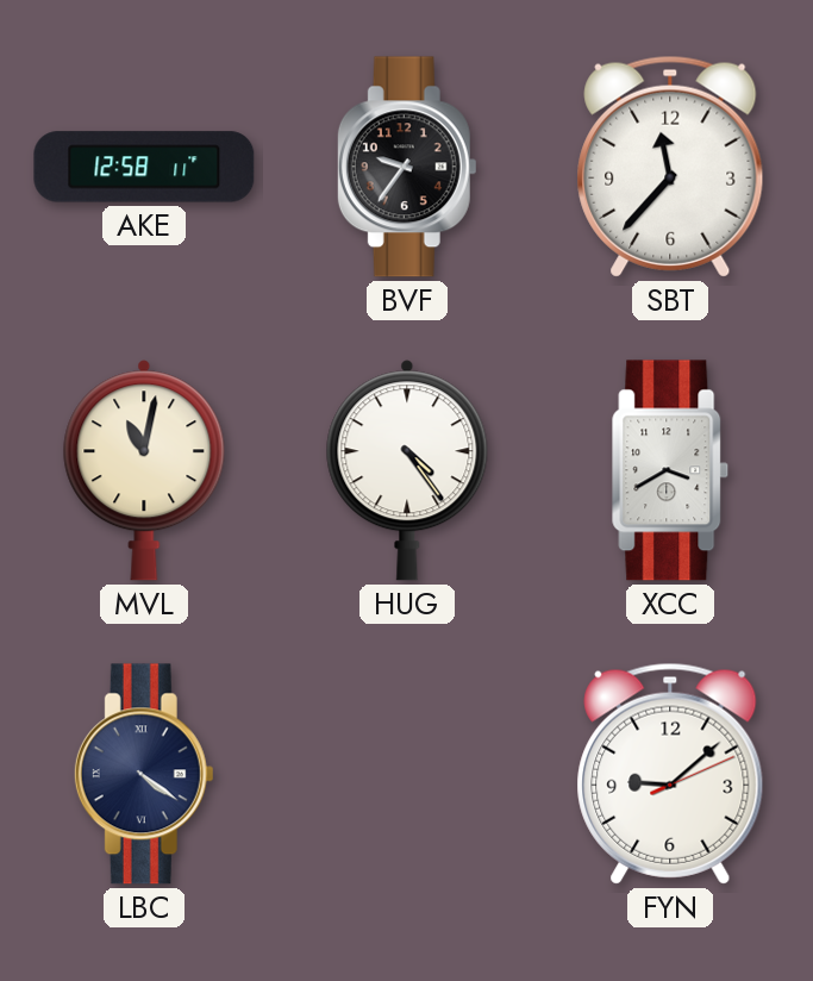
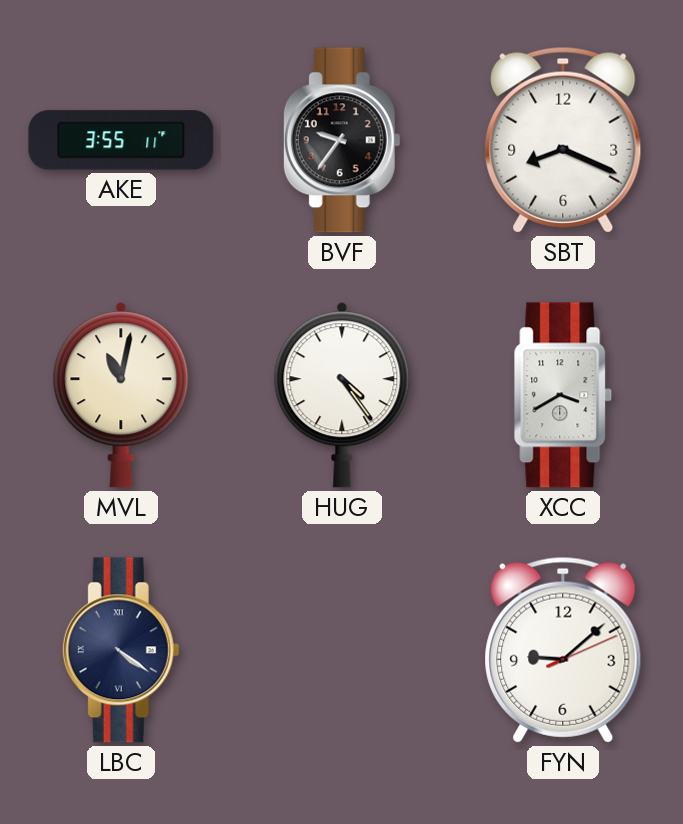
AKE: 12:58 -> 3:55 (121, 140)
SBT: 11:37 -> 8:19 (563, 140)
